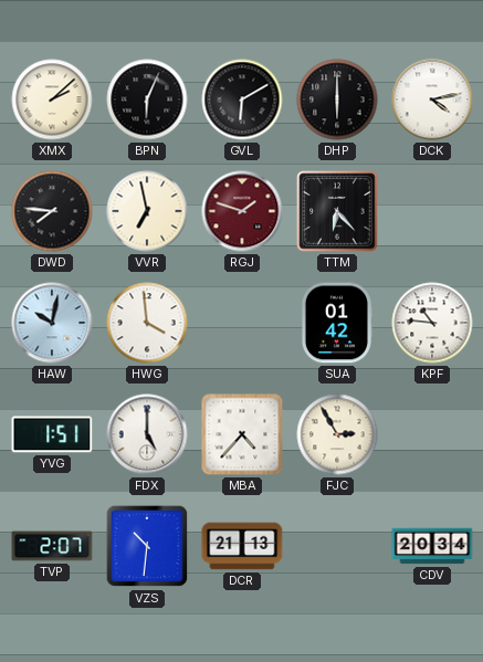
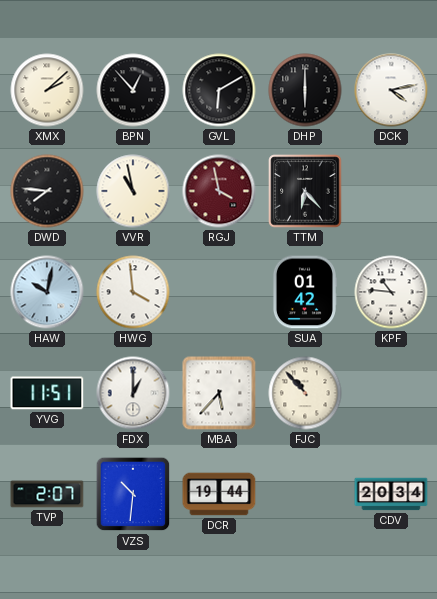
BPN: 6:04 -> 12:53 (133, 90)
VVR: 6:58 -> 10:58 (133, 191)
RGJ: 1:48 -> 3:58 (219, 191)
YVG: 1:51 -> 11:51 (47, 393)
FDX: 5:00 -> 1:00 (133, 393)
MBA: 4:37 -> 5:37 (219, 393)
FJC: 2:55 -> 10:53 (305, 393)
DCR: 21:13 -> 19:44 (219, 494)
